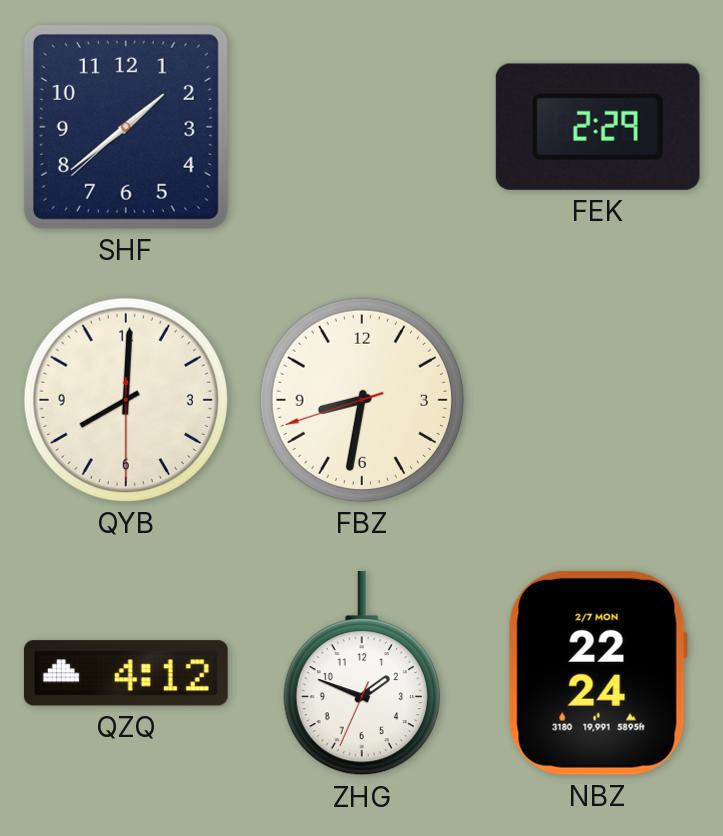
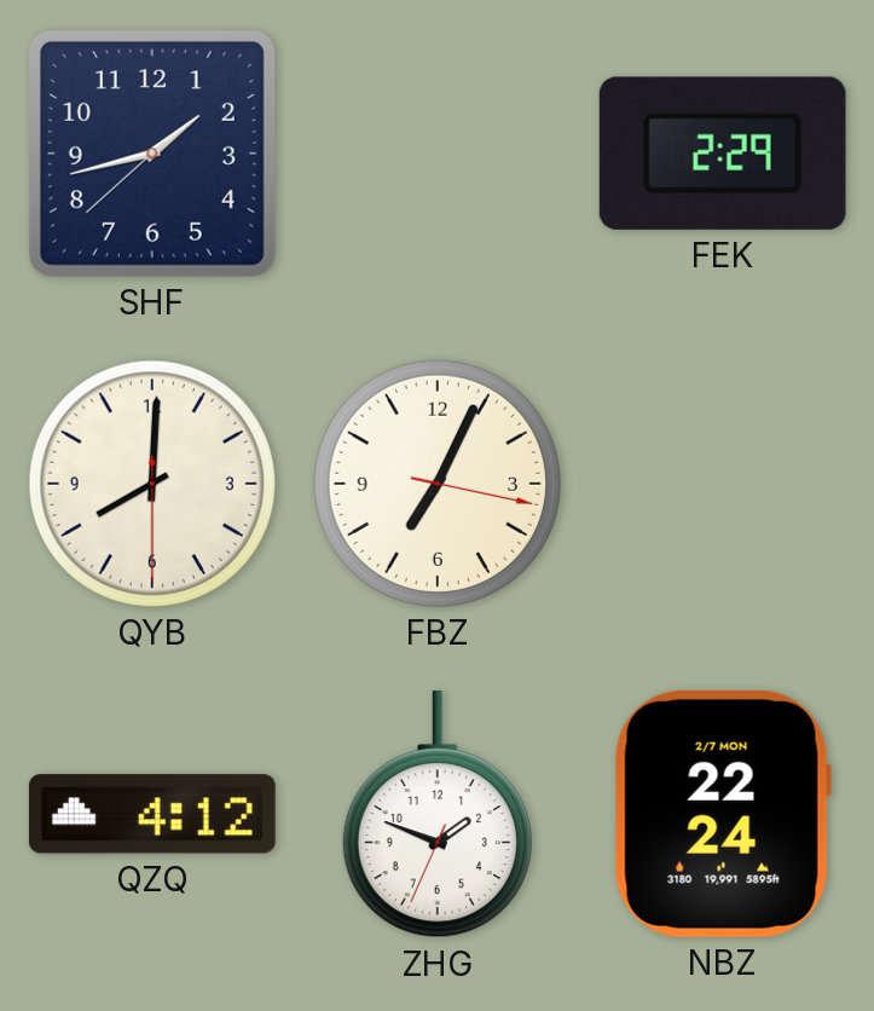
SHF: 1:38 -> 1:42 (152, 154)
FBZ: 8:31 -> 7:04 (438, 484)
